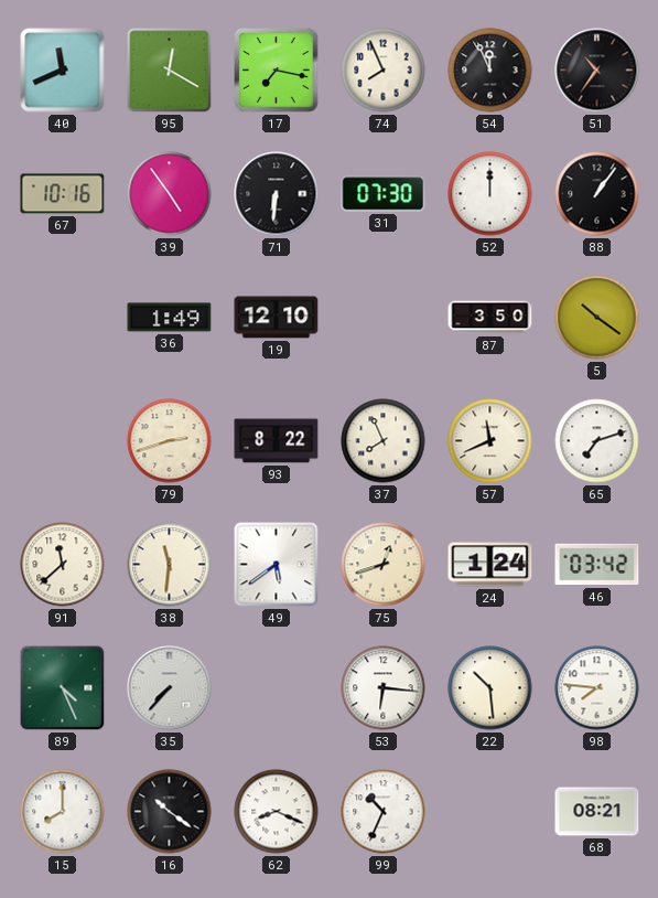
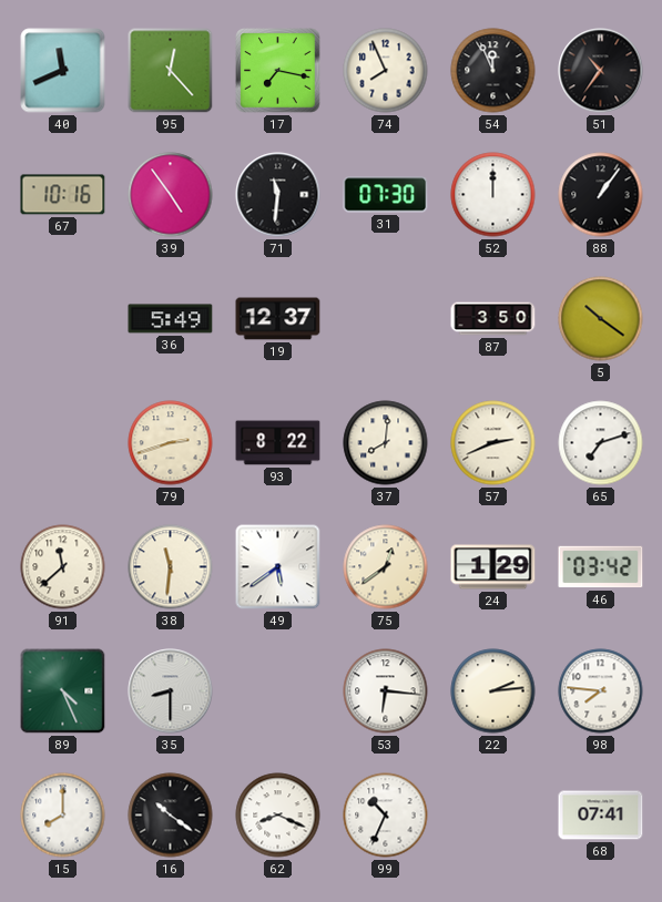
95: 12:20 -> 12:23 (171, 71)
71: 6:31 -> 11:31 (278, 195)
36: 1:49 -> 5:49 (171, 319)
19: 12:10 -> 12:37 (278, 319)
37: 7:56 -> 8:01 (386, 443)
57: 11:41 -> 2:41 (493, 443)
75: 12:42 -> 12:39 (386, 567)
24: 1:24 -> 1:29 (493, 567)
35: 7:37 -> 8:30 (171, 691)
22: 10:29 -> 2:14 (493, 691)
68: 08:21 -> 07:41 (601, 816)
